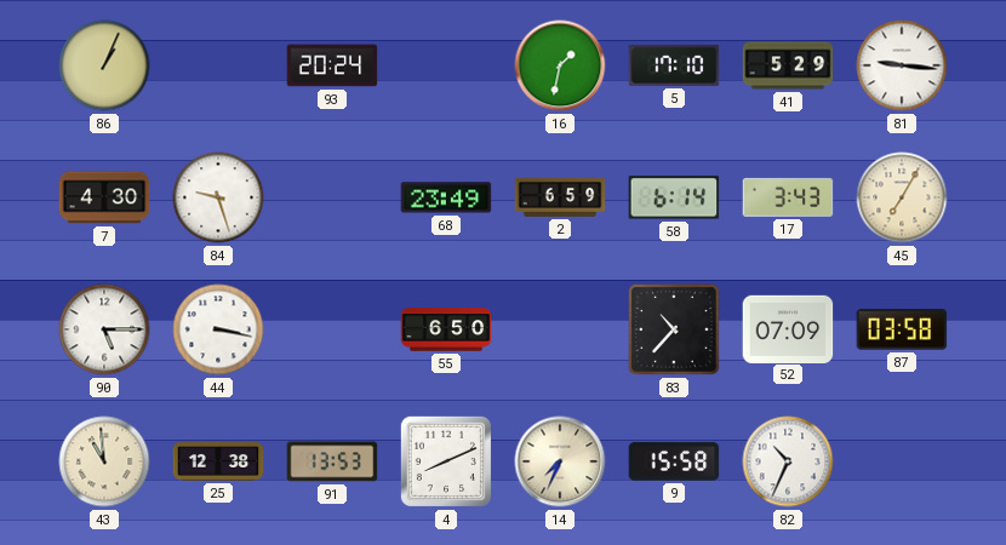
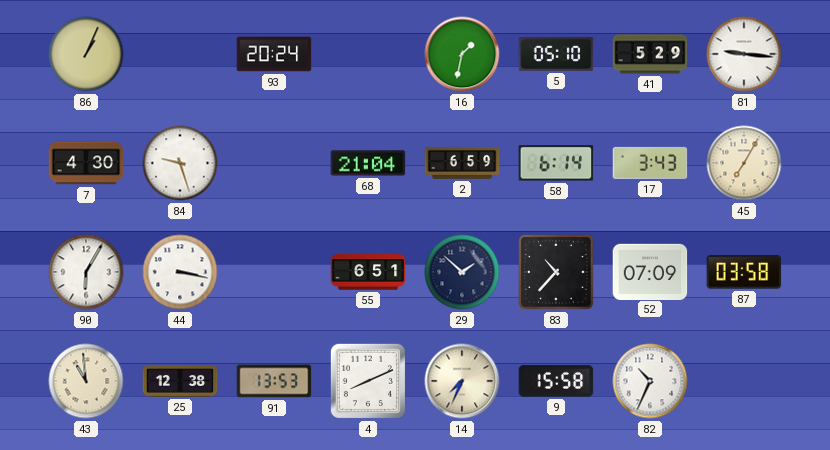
5: 17:10 -> 05:10 (556, 54)
68: 23:49 -> 21:04 (368, 163)
90: 5:15 -> 6:05 (86, 272)
55: 6:50 -> 6:51 (368, 272)
29: none -> 1:52 (462, 272)
